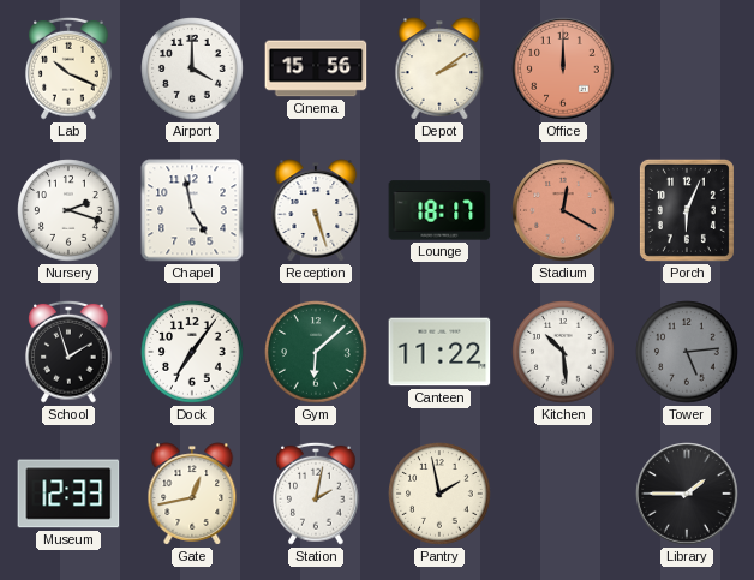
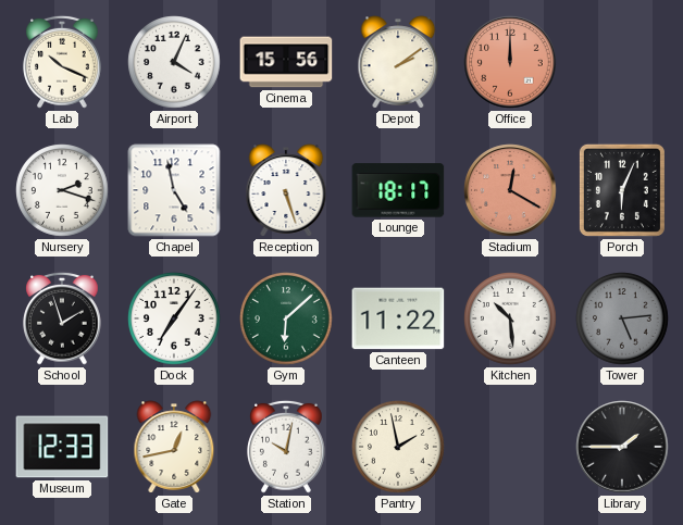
Airport: 4:00 -> 4:04 (174, 62)
Station: 2:02 -> 10:02 (286, 447)
